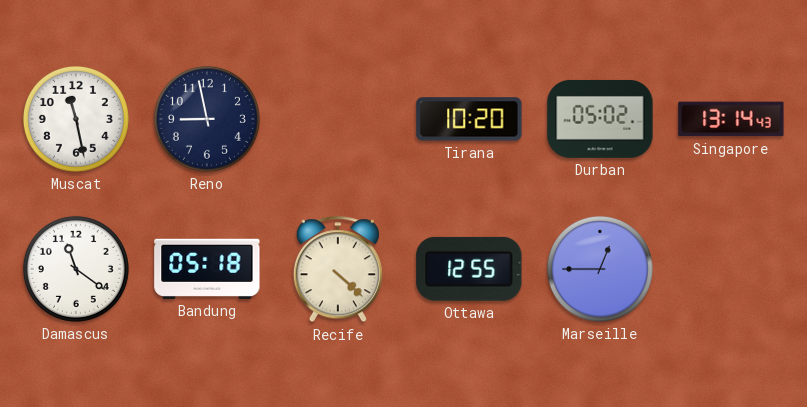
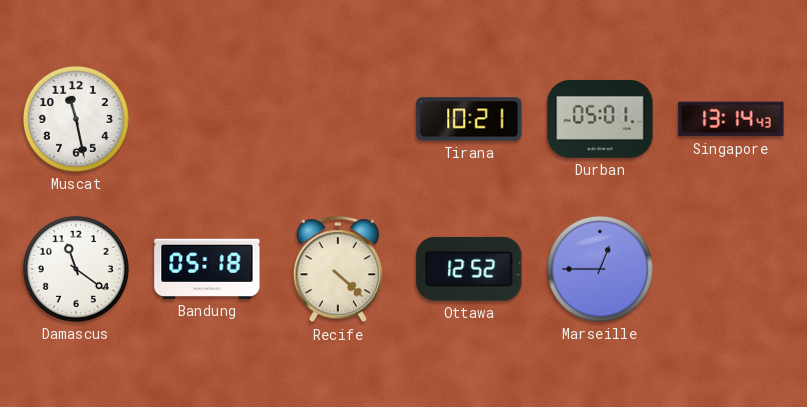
Reno: 8:58 -> none (207, 119)
Tirana: 10:20 -> 10:21 (469, 119)
Durban: 05:02 -> 05:01 (600, 119)
Ottawa: 12:55 -> 12:52 (469, 269)
